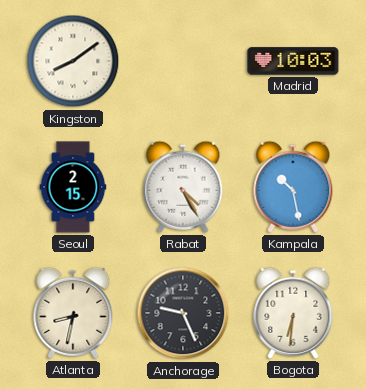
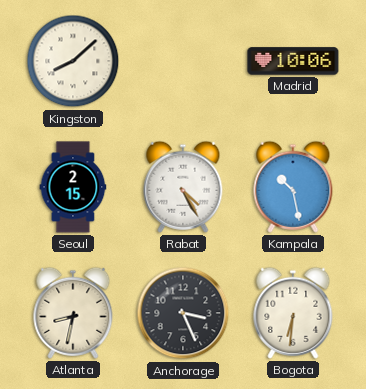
Kingston: 8:09 -> 8:08 (73, 61)
Madrid: 10:03 -> 10:06 (293, 61)
Anchorage: 9:26 -> 3:26 (183, 313)
